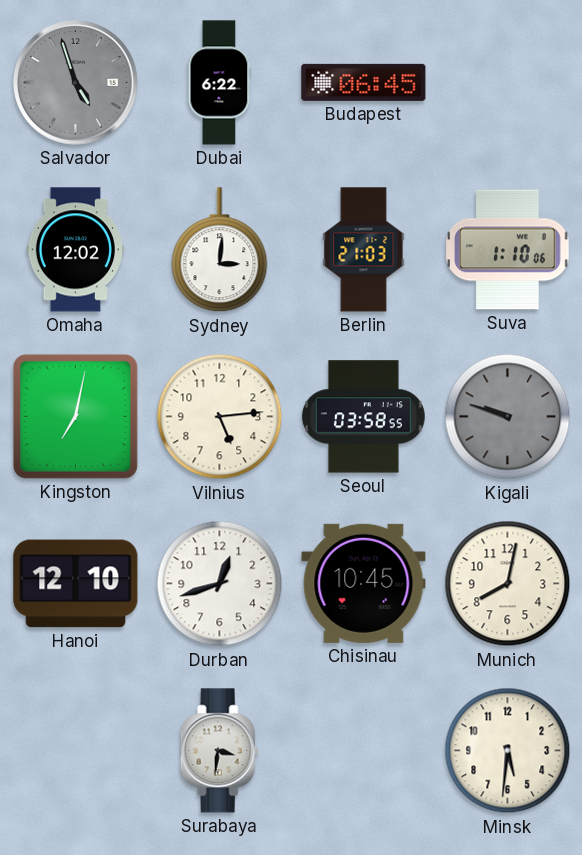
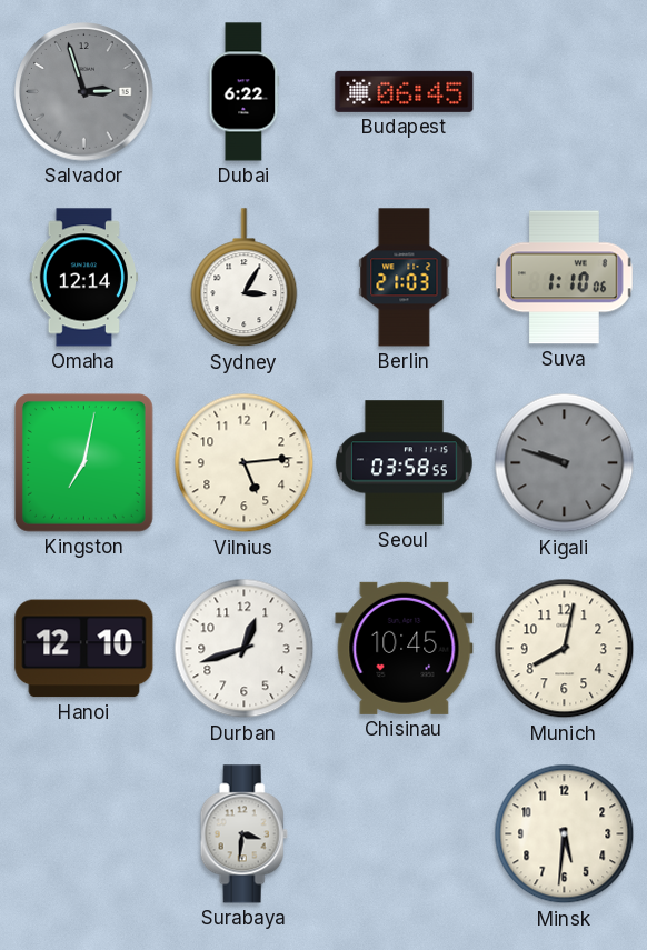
Salvador: 4:57 -> 2:57 (84, 92)
Omaha: 12:02 -> 12:14 (83, 278)
Sydney: 3:01 -> 3:05 (245, 278)
